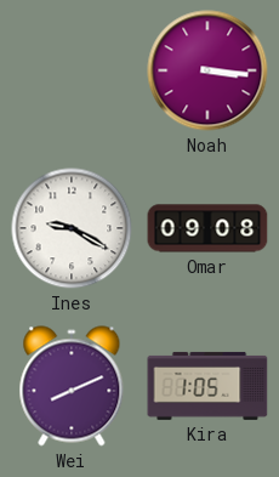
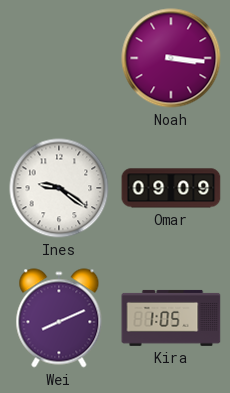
Ines: 9:20 -> 9:21 (59, 188)
Omar: 09:08 -> 09:09 (171, 188)
